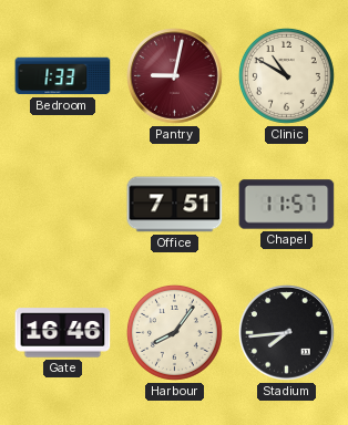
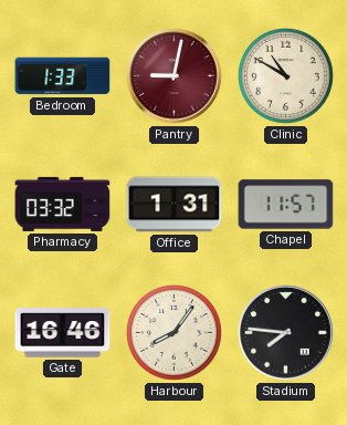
Pharmacy: none -> 03:32 (63, 204)
Office: 7:51 -> 1:31 (175, 205)
Stadium: 7:44 -> 7:46 (286, 333)
